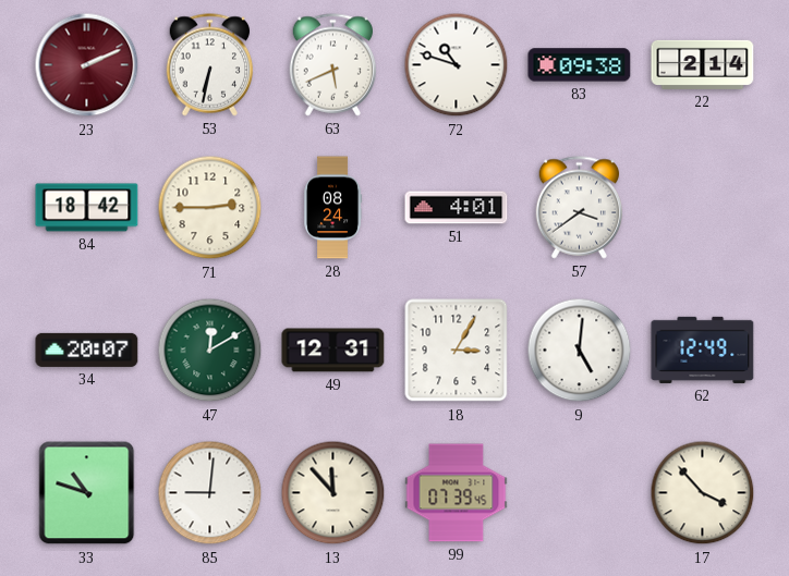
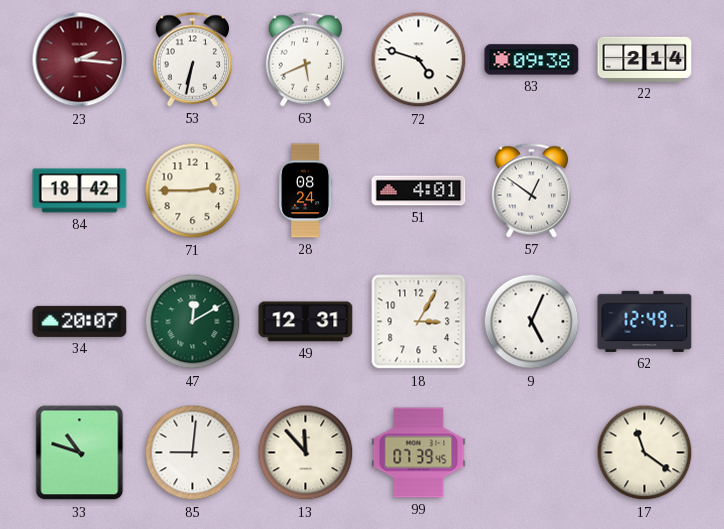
23: 2:11 -> 2:16 (80, 60)
72: 10:48 -> 4:48 (419, 60)
57: 3:39 -> 12:51 (532, 191)
9: 5:01 -> 5:04 (532, 322)
17: 3:53 -> 11:21 (645, 453)
